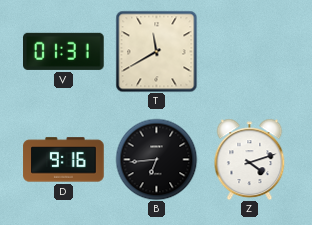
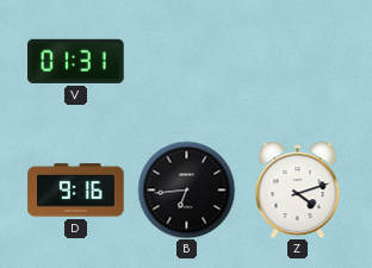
T: 11:40 -> none (156, 51)
